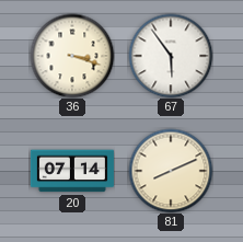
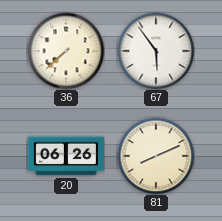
36: 3:18 -> 7:38 (66, 51)
20: 07:14 -> 06:26 (66, 156)
